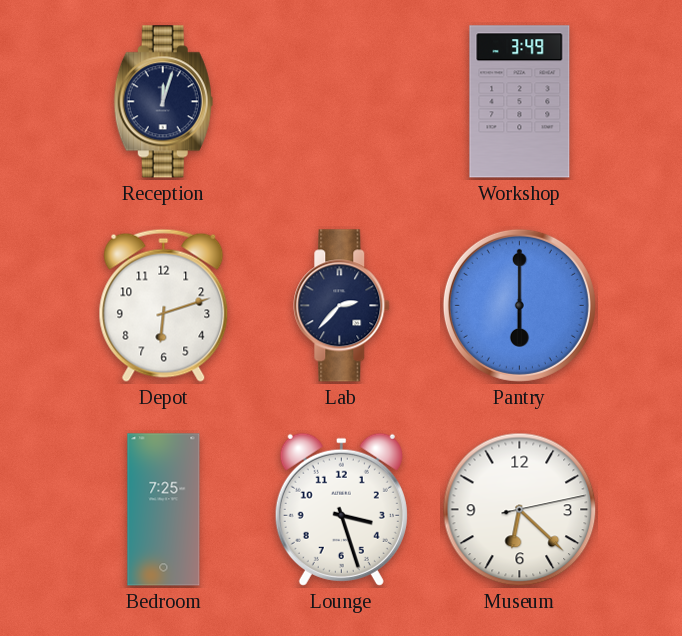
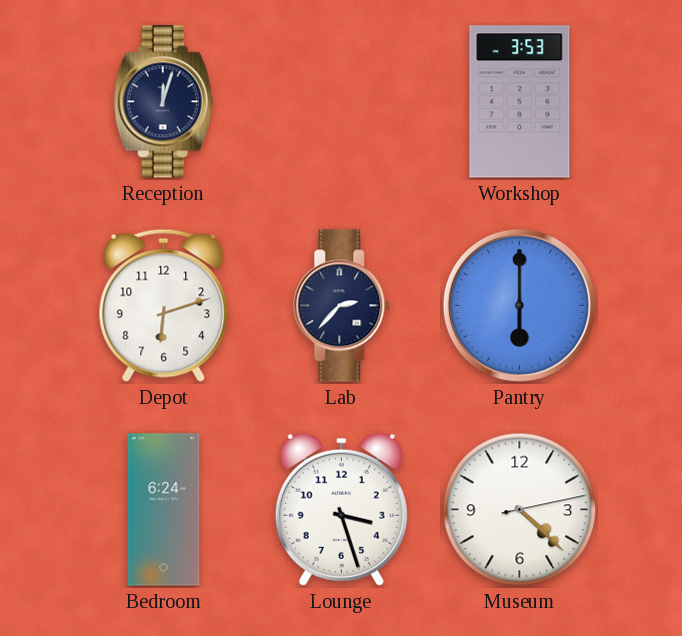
Workshop: 3:49 -> 3:53 (520, 102)
Bedroom: 7:25 -> 6:24 (164, 510)
Museum: 6:22 -> 4:22 (520, 510)
